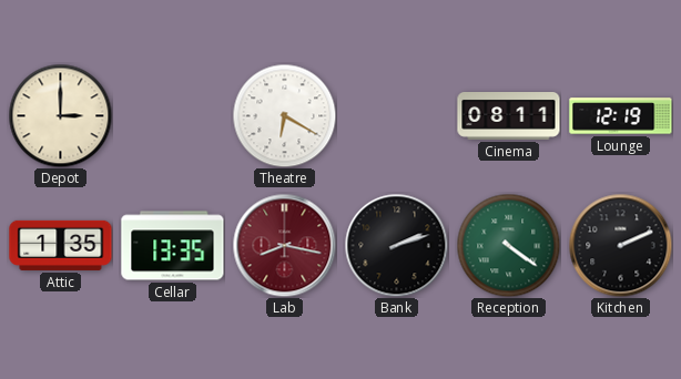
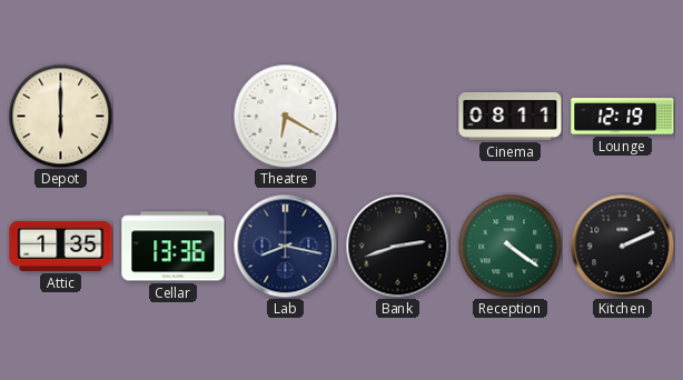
Depot: 3:00 -> 6:00 (60, 116)
Cellar: 13:35 -> 13:36 (174, 247)
Lab dial: burgundy -> navy (285, 246)
Bank: 2:12 -> 2:42 (397, 246)
